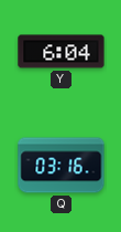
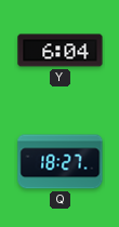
Q: 03:16 -> 18:27 (61, 162)
